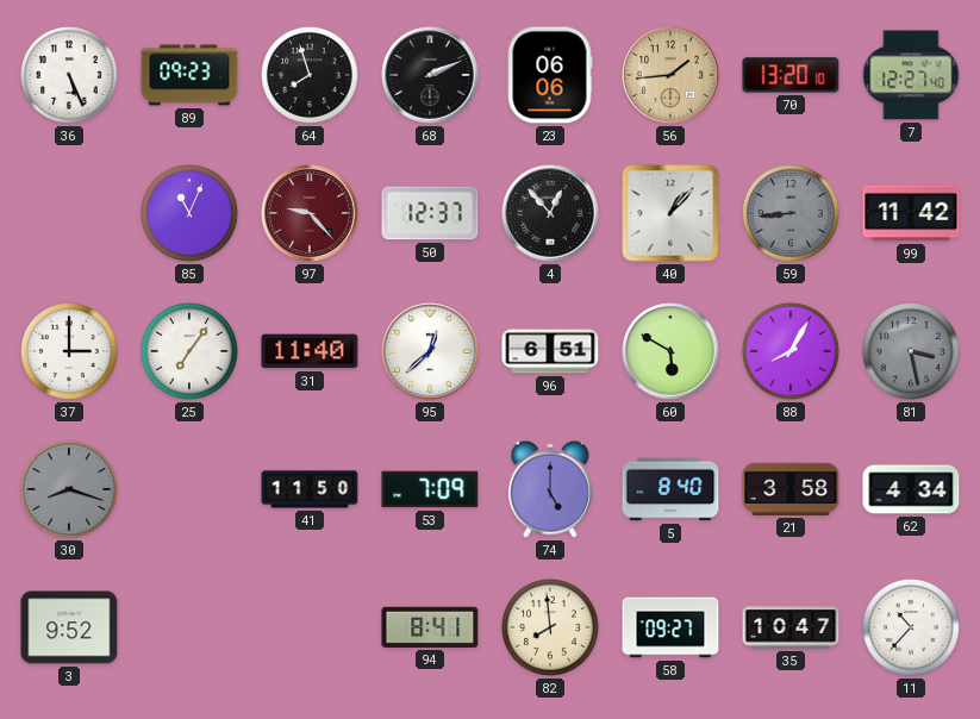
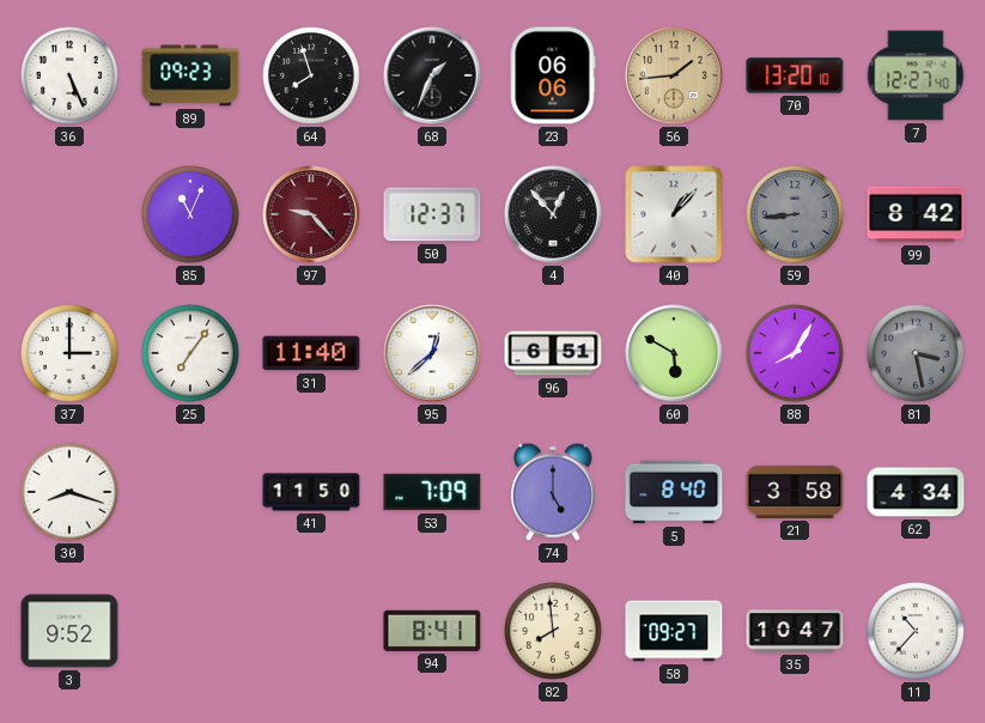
68: 2:11 -> 1:34 (432, 75)
99: 11:42 -> 8:42 (916, 214)
30 dial: grey -> white (71, 493)
